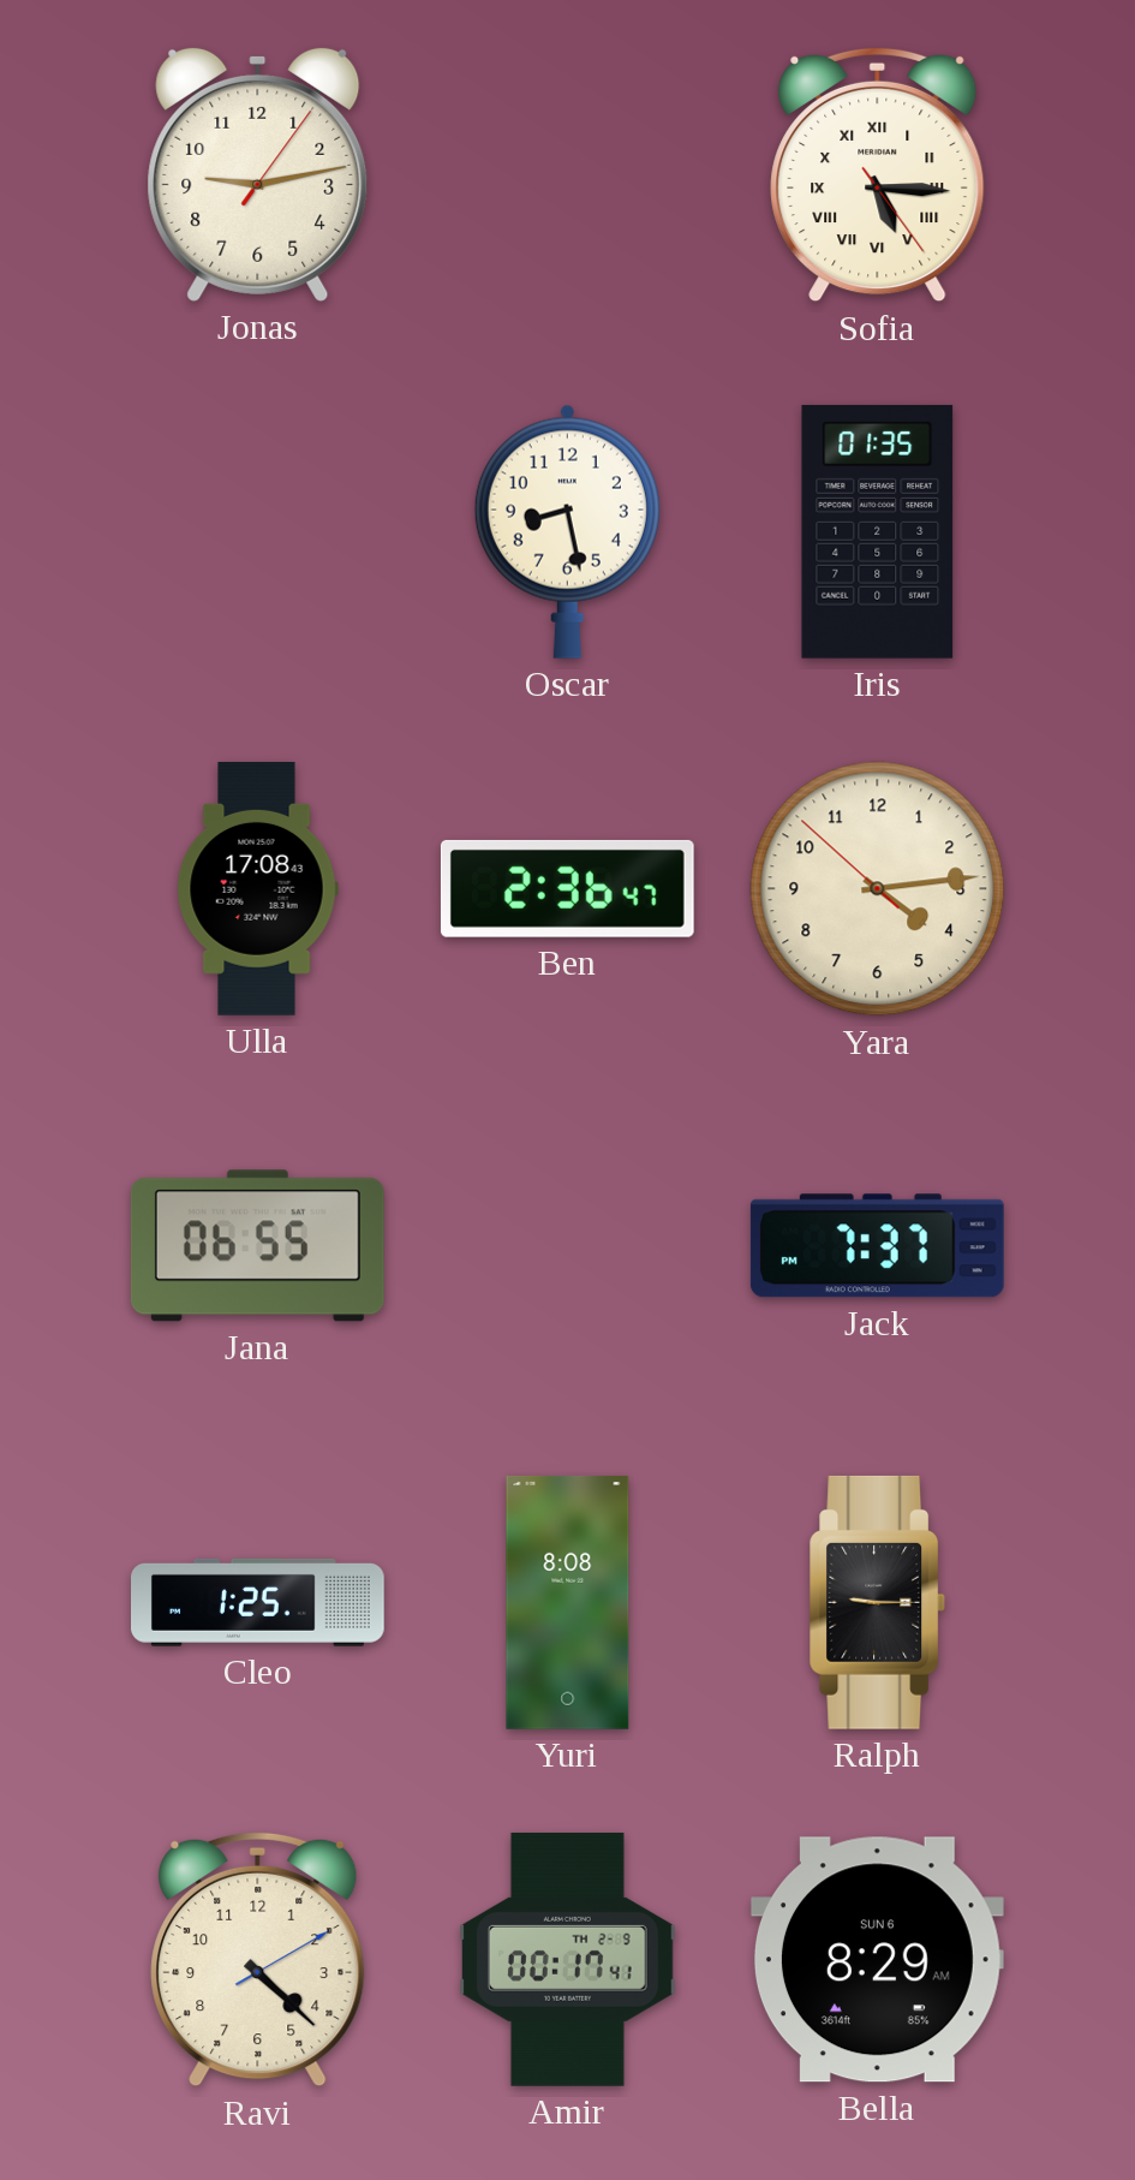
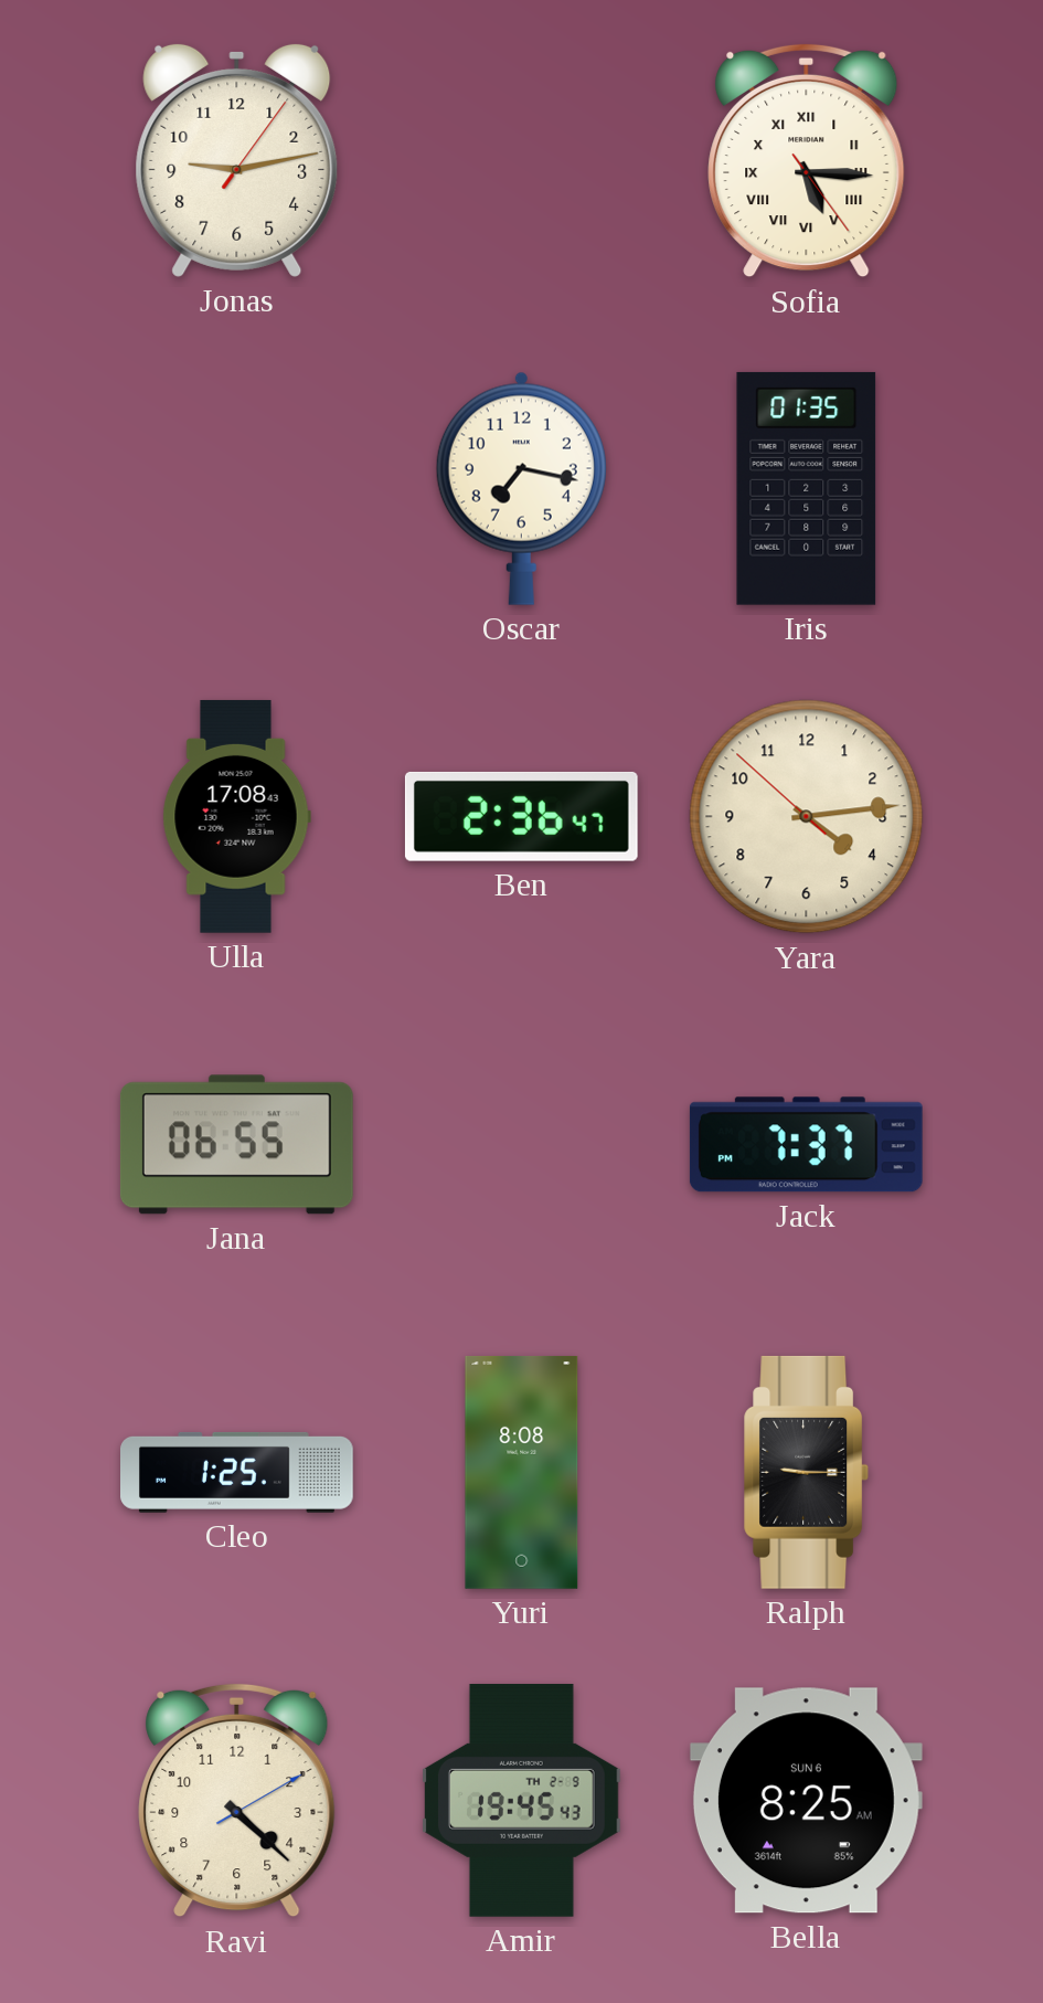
Oscar: 8:28 -> 7:17 (521, 488)
Amir: 00:17 -> 19:45 (522, 1800)
Bella: 8:29 -> 8:25 (806, 1801)
